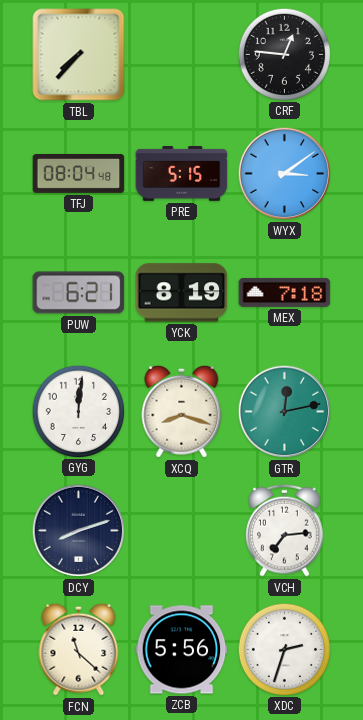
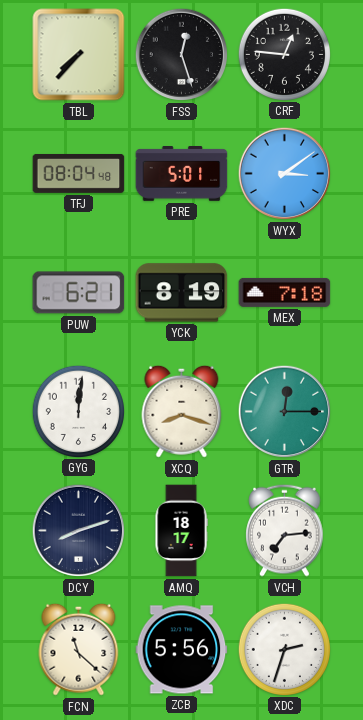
FSS: none -> 12:27 (182, 55)
PRE: 5:15 -> 5:01 (182, 174)
GTR: 12:13 -> 12:15 (285, 412)
AMQ: none -> 18:17 (181, 531)
